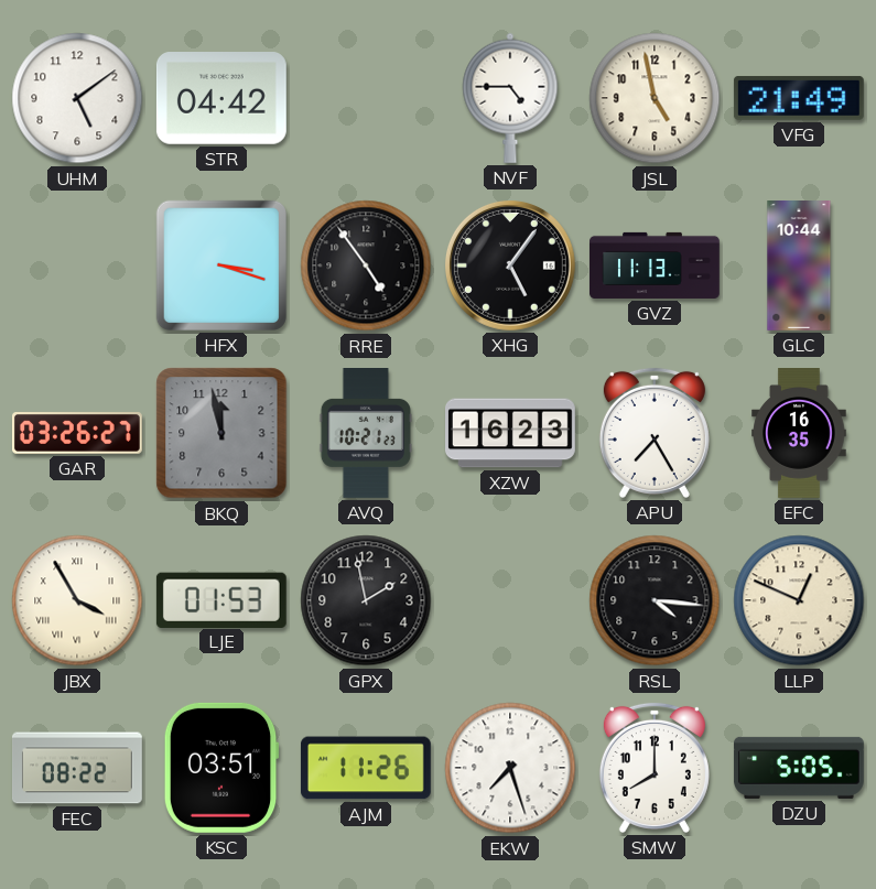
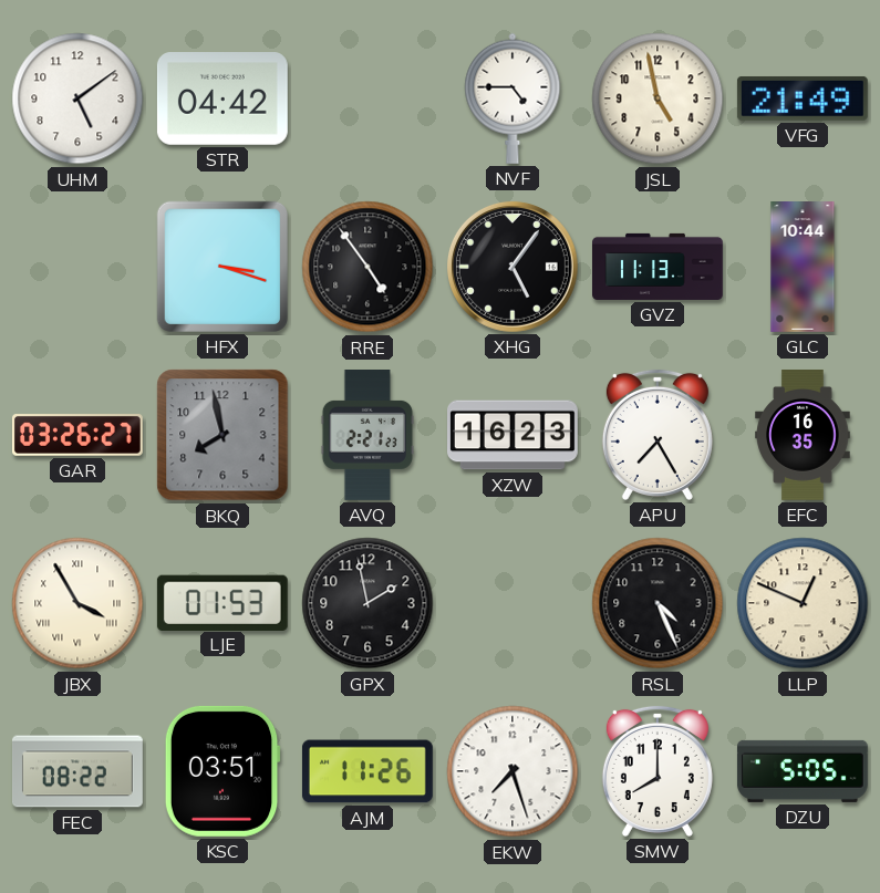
BKQ: 11:58 -> 7:58 (222, 435)
AVQ: 10:21 -> 2:21 (367, 436)
RSL: 4:16 -> 4:26 (658, 603)
